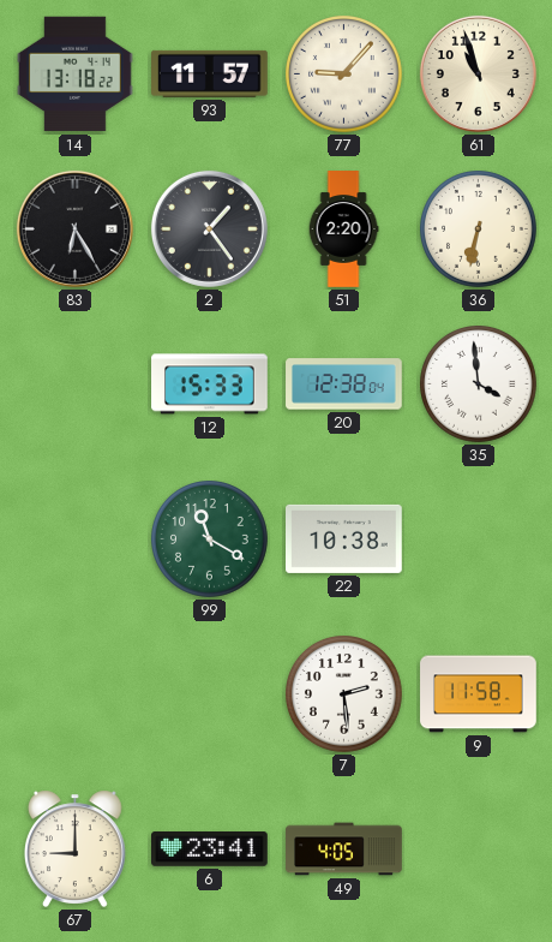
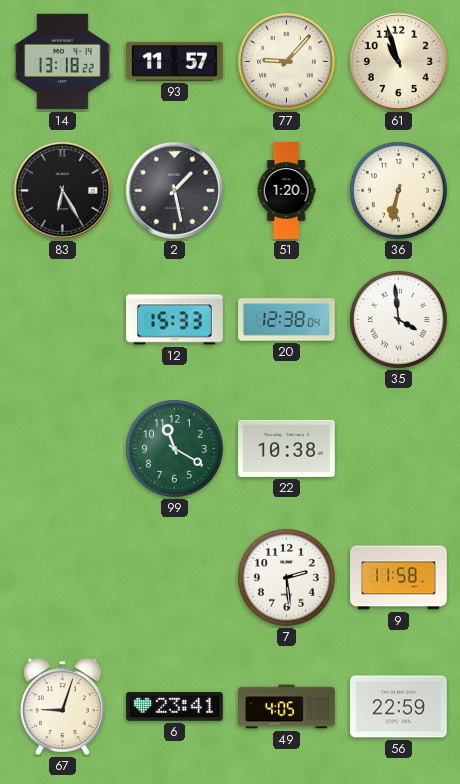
2: 1:24 -> 1:28 (174, 190)
51: 2:20 -> 1:20 (286, 191)
67: 9:00 -> 9:03 (62, 706)
56: none -> 22:59 (399, 707)
